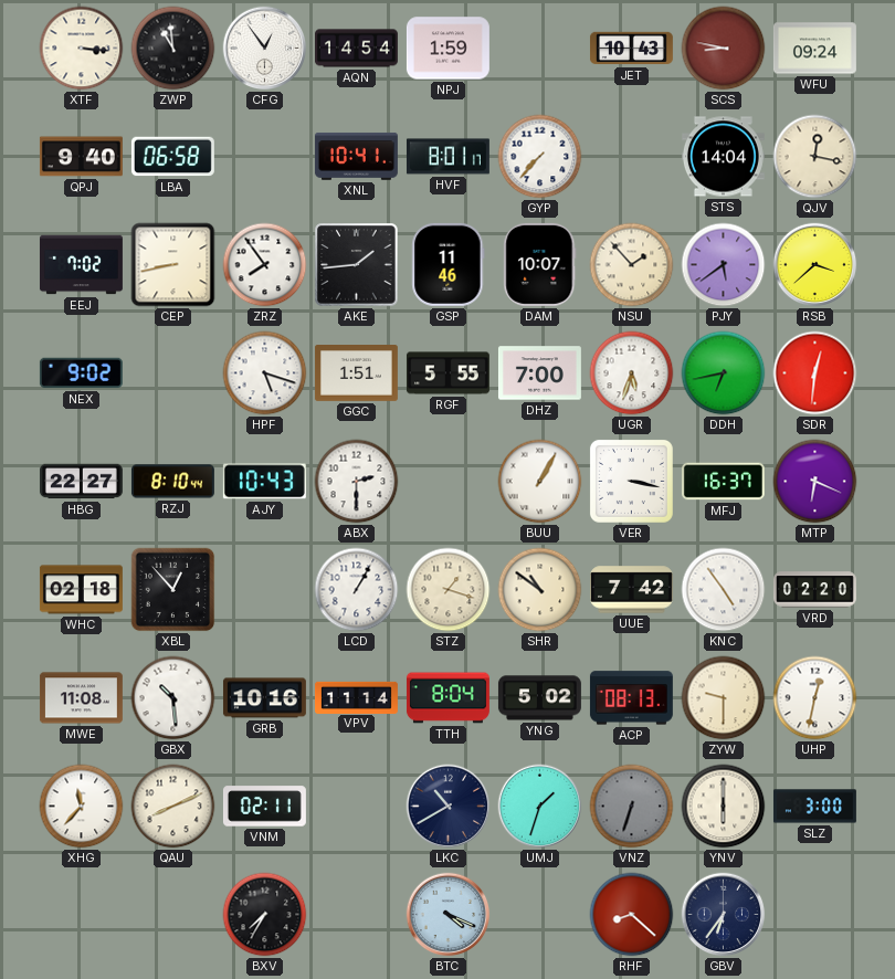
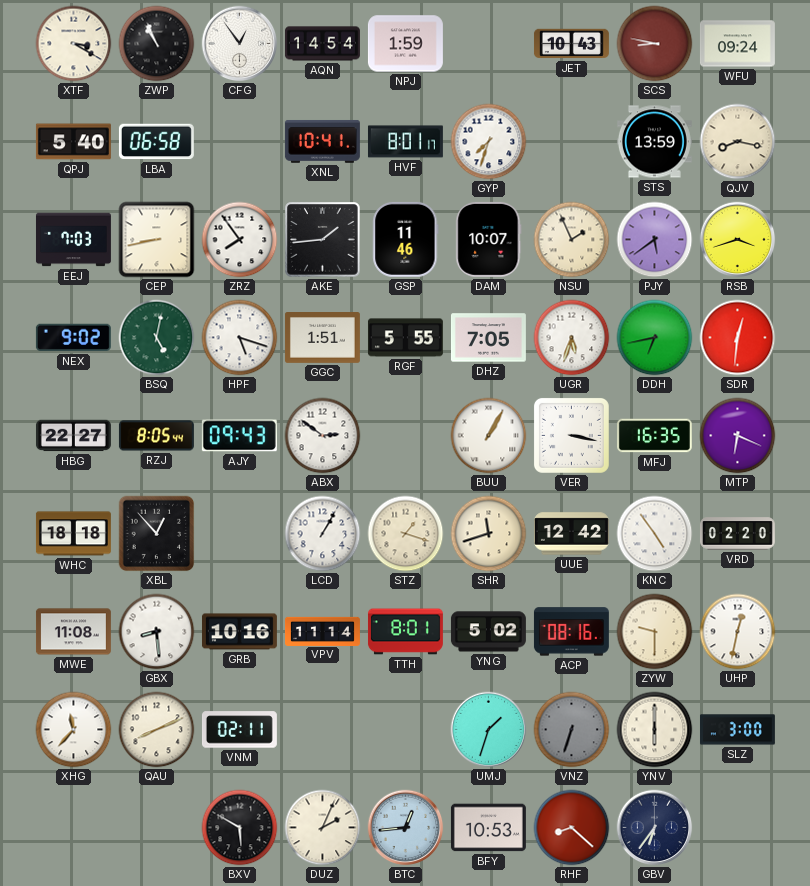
XTF: 3:16 -> 3:20 (74, 44)
ZWP: 10:59 -> 10:56 (157, 44)
QPJ: 9:40 -> 5:40 (73, 142)
GYP: 7:37 -> 7:33 (489, 142)
STS: 14:04 -> 13:59 (654, 142)
QJV: 12:17 -> 8:17 (738, 142)
EEJ: 7:02 -> 7:03 (73, 240)
NSU: 1:53 -> 1:56 (572, 240)
RSB: 3:38 -> 3:42 (738, 240)
BSQ: none -> 5:02 (157, 338)
DHZ: 7:00 -> 7:05 (488, 338)
RZJ: 8:10 -> 8:05 (156, 436)
AJY: 10:43 -> 09:43 (239, 436)
ABX: 2:30 -> 2:51 (323, 436)
MFJ: 16:37 -> 16:35 (654, 436)
WHC: 02:18 -> 18:18 (73, 534)
SHR: 10:51 -> 11:42 (489, 534)
UUE: 7:42 -> 12:42 (571, 534)
GBX: 10:29 -> 8:29 (157, 632)
TTH: 8:04 -> 8:01 (405, 632)
ACP: 08:13 -> 08:16 (571, 632)
LKC: 10:40 -> none (449, 807)
BXV: 7:35 -> 5:50 (240, 828)
DUZ: none -> 2:04 (323, 828)
BTC: 4:19 -> 12:44 (406, 828)
BFY: none -> 10:53 (488, 828)
